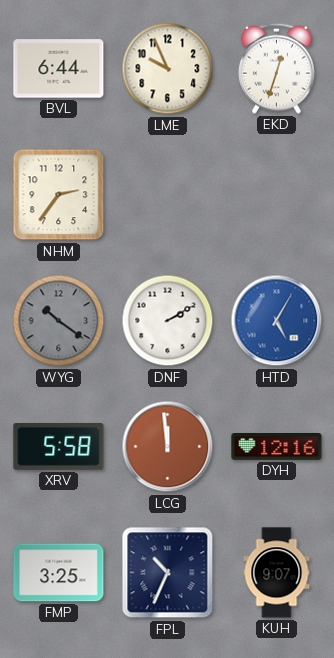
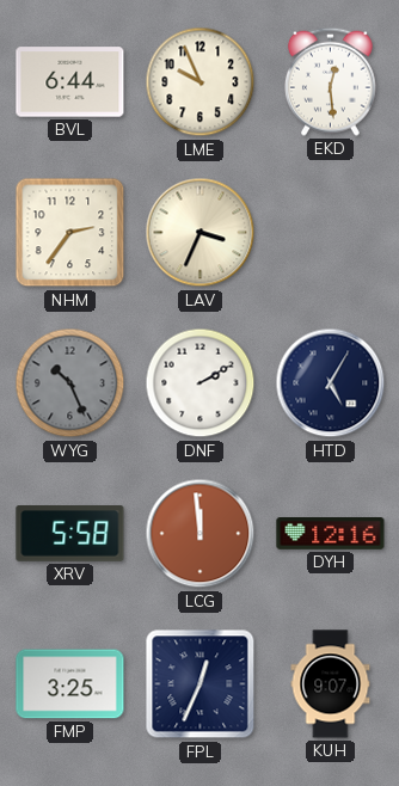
EKD: 12:33 -> 12:29 (330, 81)
LAV: none -> 3:34 (201, 233)
WYG: 10:21 -> 10:26 (70, 383)
HTD dial: blue -> navy (331, 383)
FPL: 10:34 -> 12:34 (201, 684)
